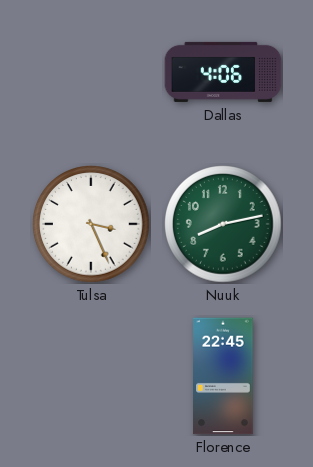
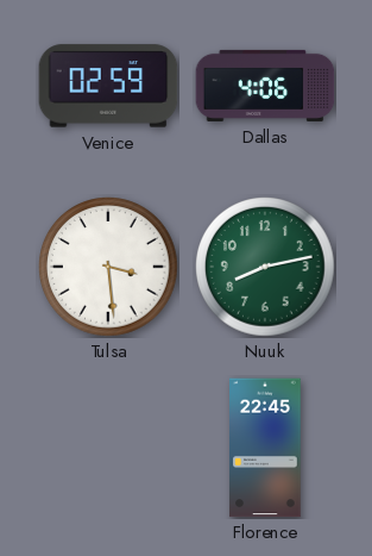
Venice: none -> 02:59 (108, 86)
Tulsa: 3:26 -> 3:29 (108, 267)
